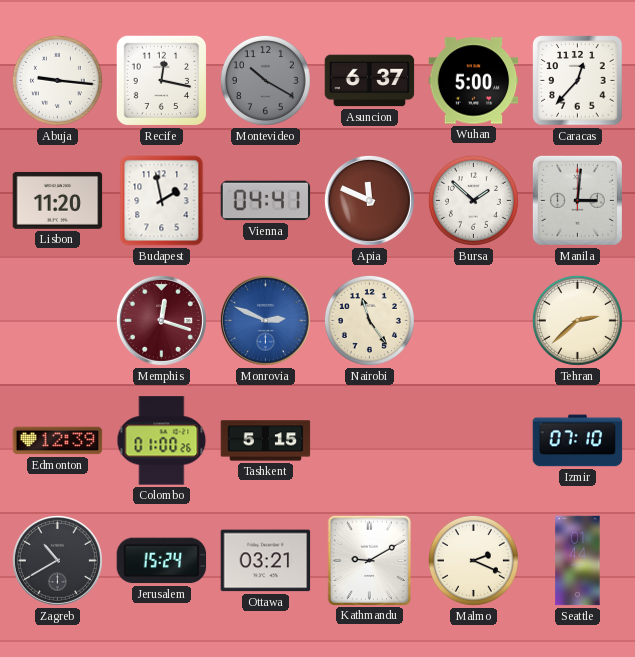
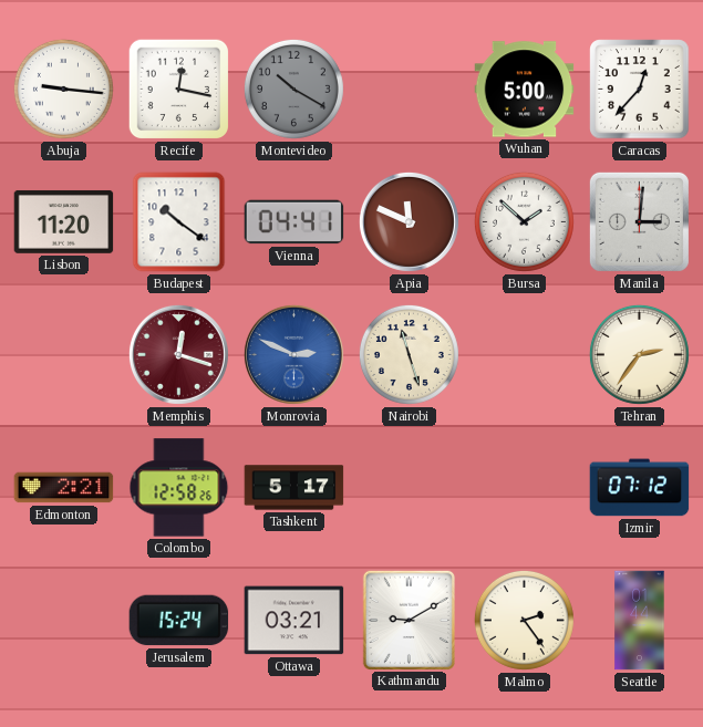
Asuncion: 6:37 -> none (370, 81)
Budapest: 1:58 -> 10:21 (179, 222)
Nairobi: 11:24 -> 11:27 (409, 354)
Tehran: 2:38 -> 2:36 (639, 354)
Edmonton: 12:39 -> 2:21 (64, 488)
Colombo: 01:00 -> 12:58 (179, 488)
Tashkent: 5:15 -> 5:17 (294, 488)
Izmir: 07:10 -> 07:12 (640, 488)
Zagreb: 10:40 -> none (57, 560)
Malmo: 2:19 -> 2:24 (524, 620)
